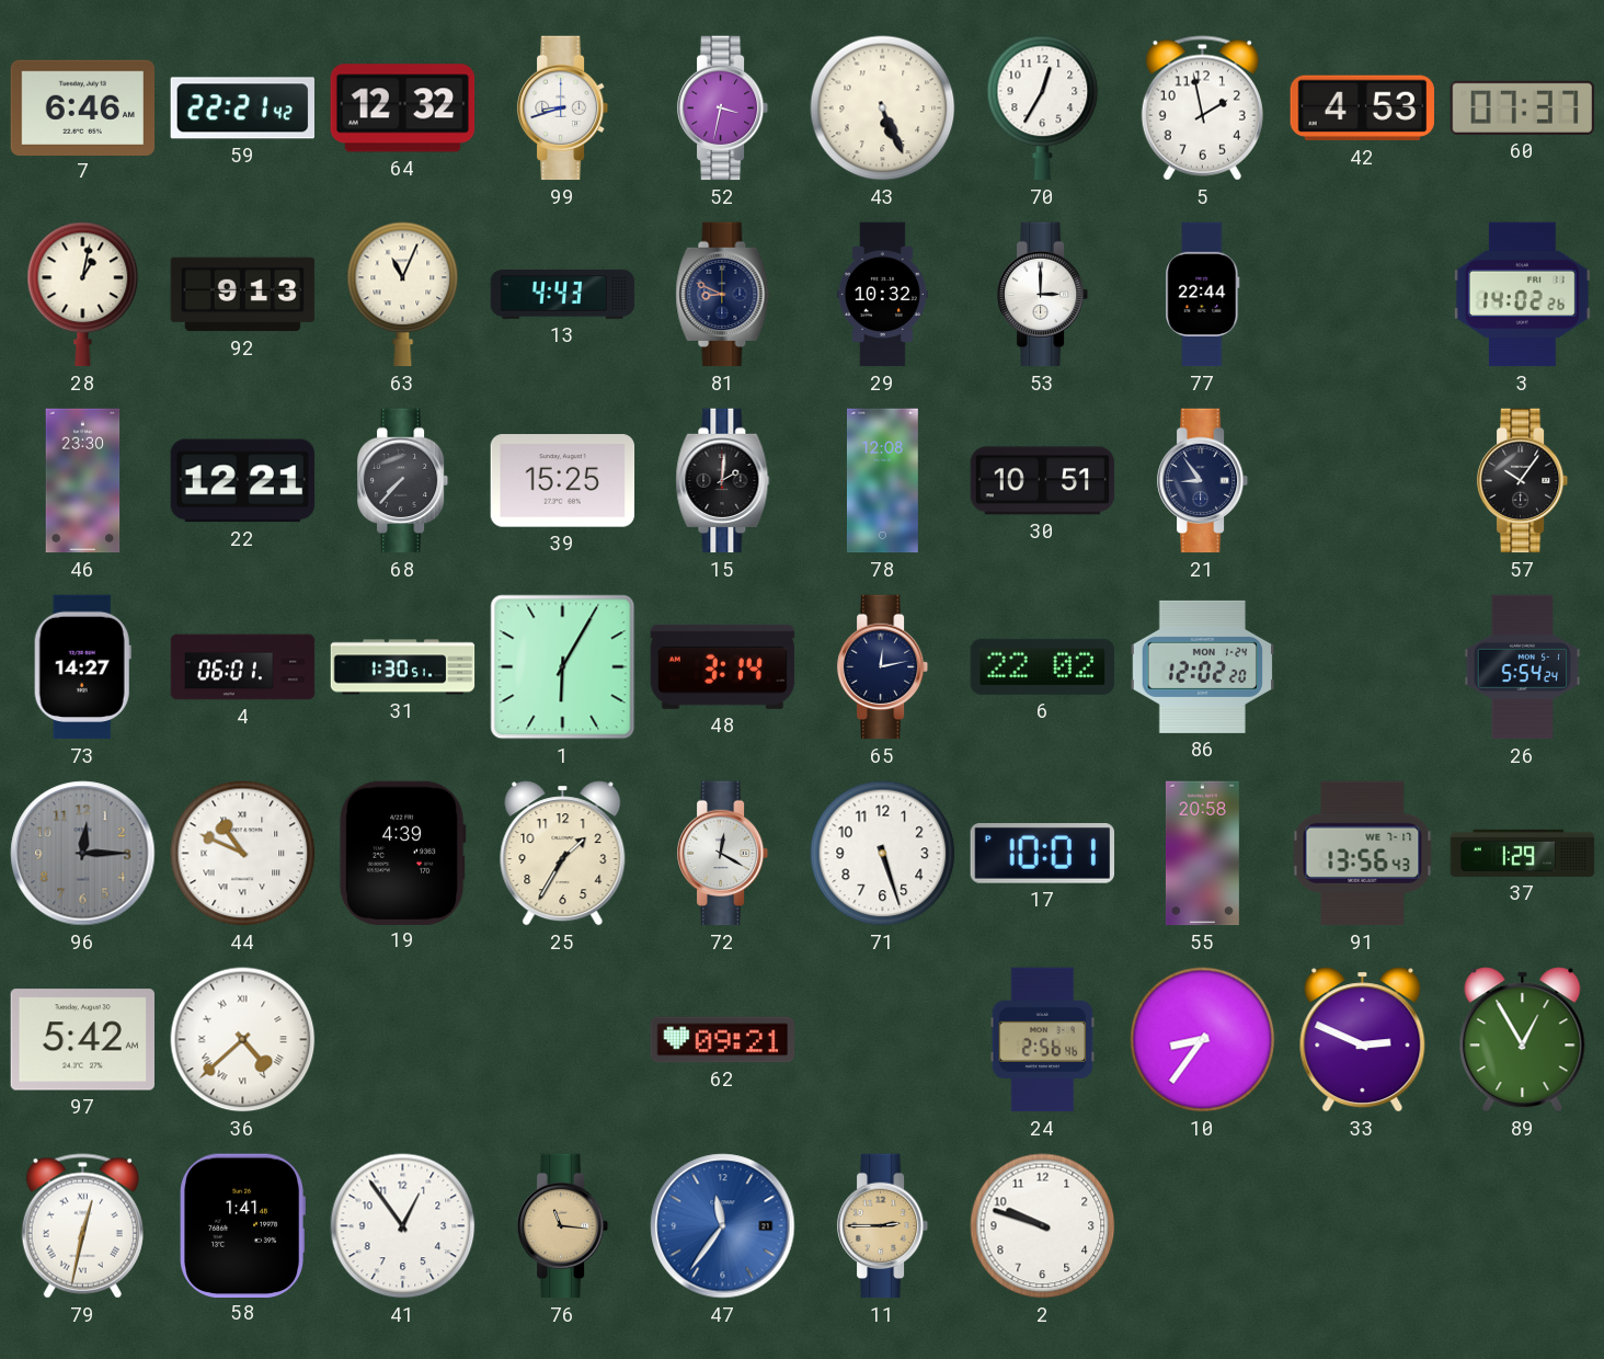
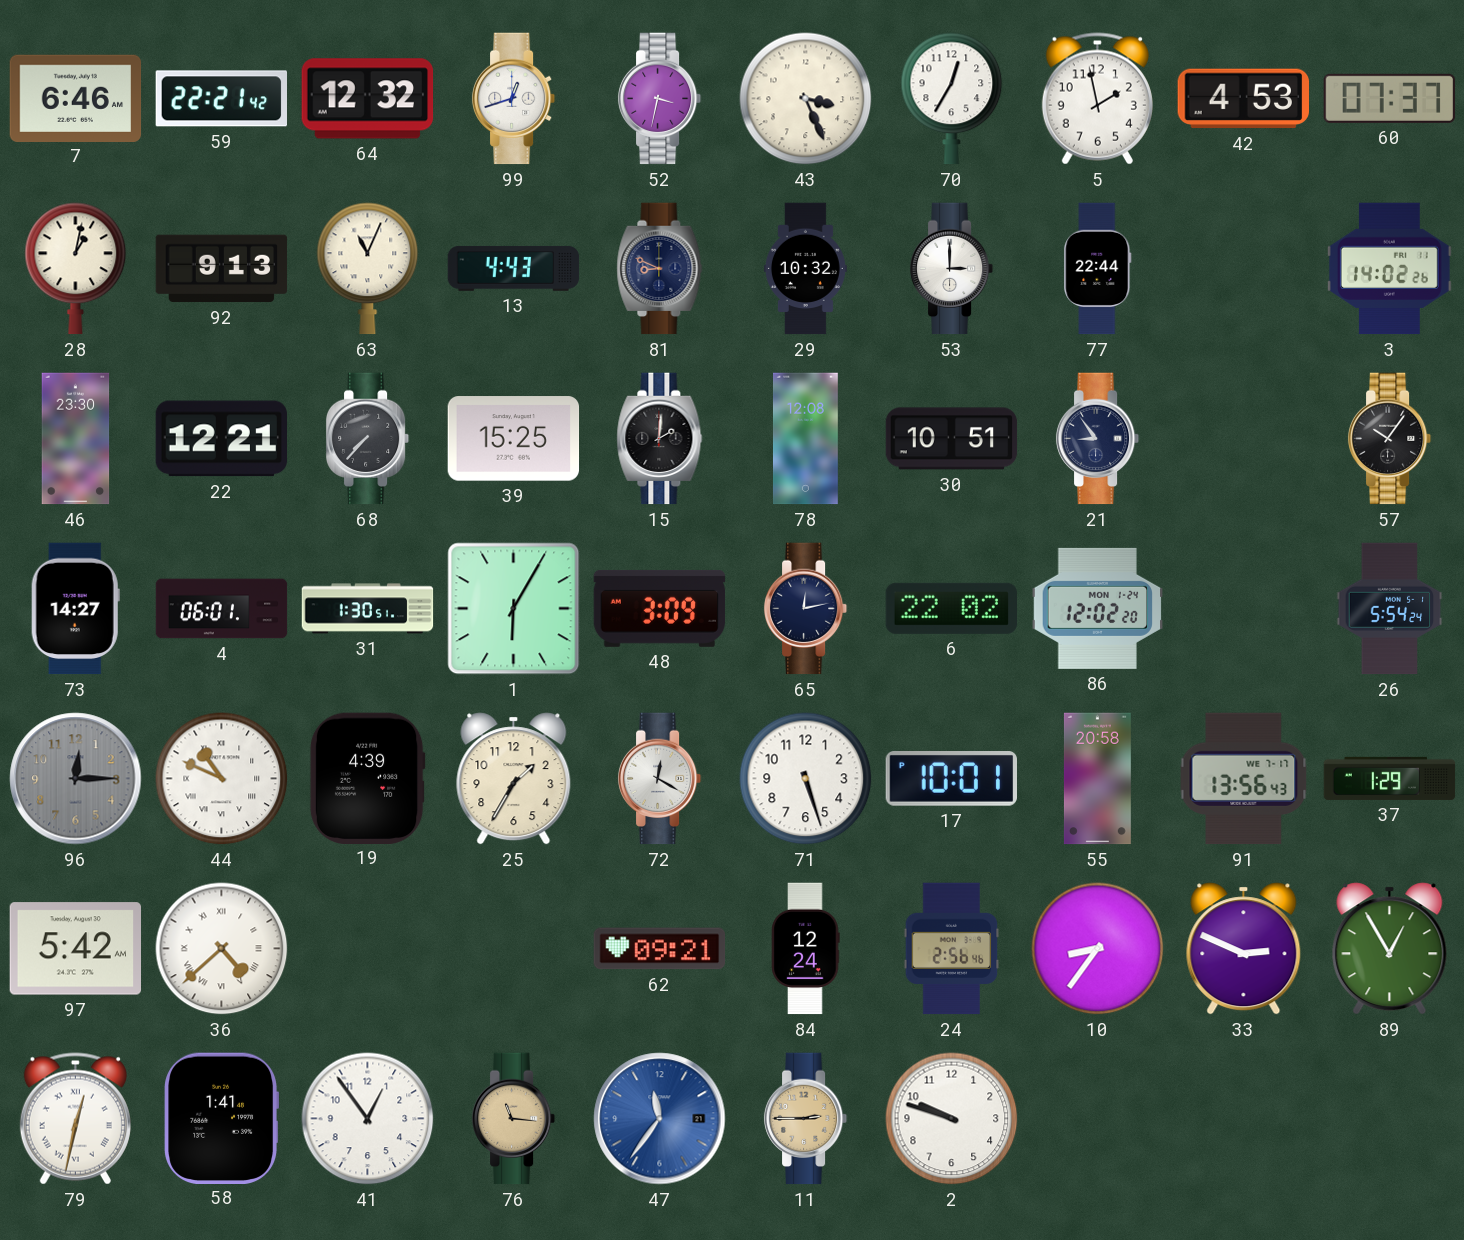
99: 8:42 -> 12:42 (514, 99)
43: 5:26 -> 3:26 (806, 99)
48: 3:14 -> 3:09 (660, 608)
84: none -> 12:24 (806, 949)
